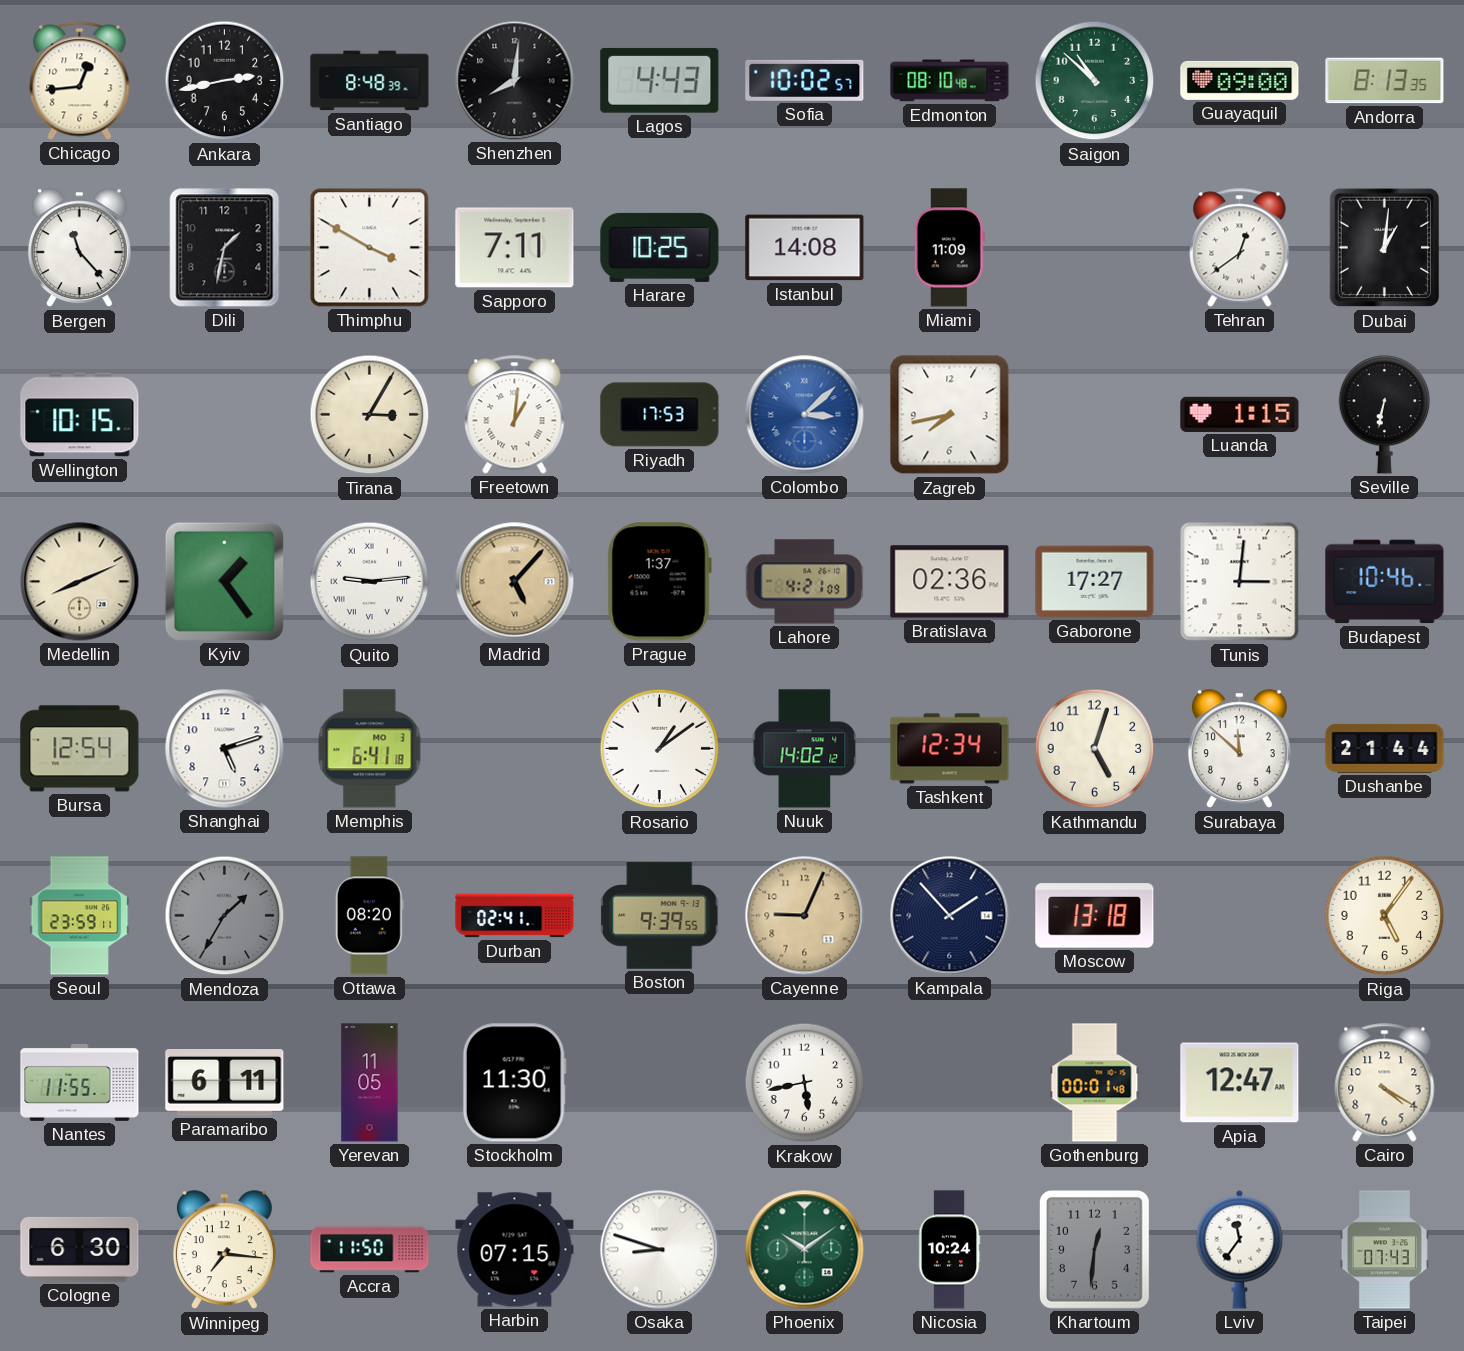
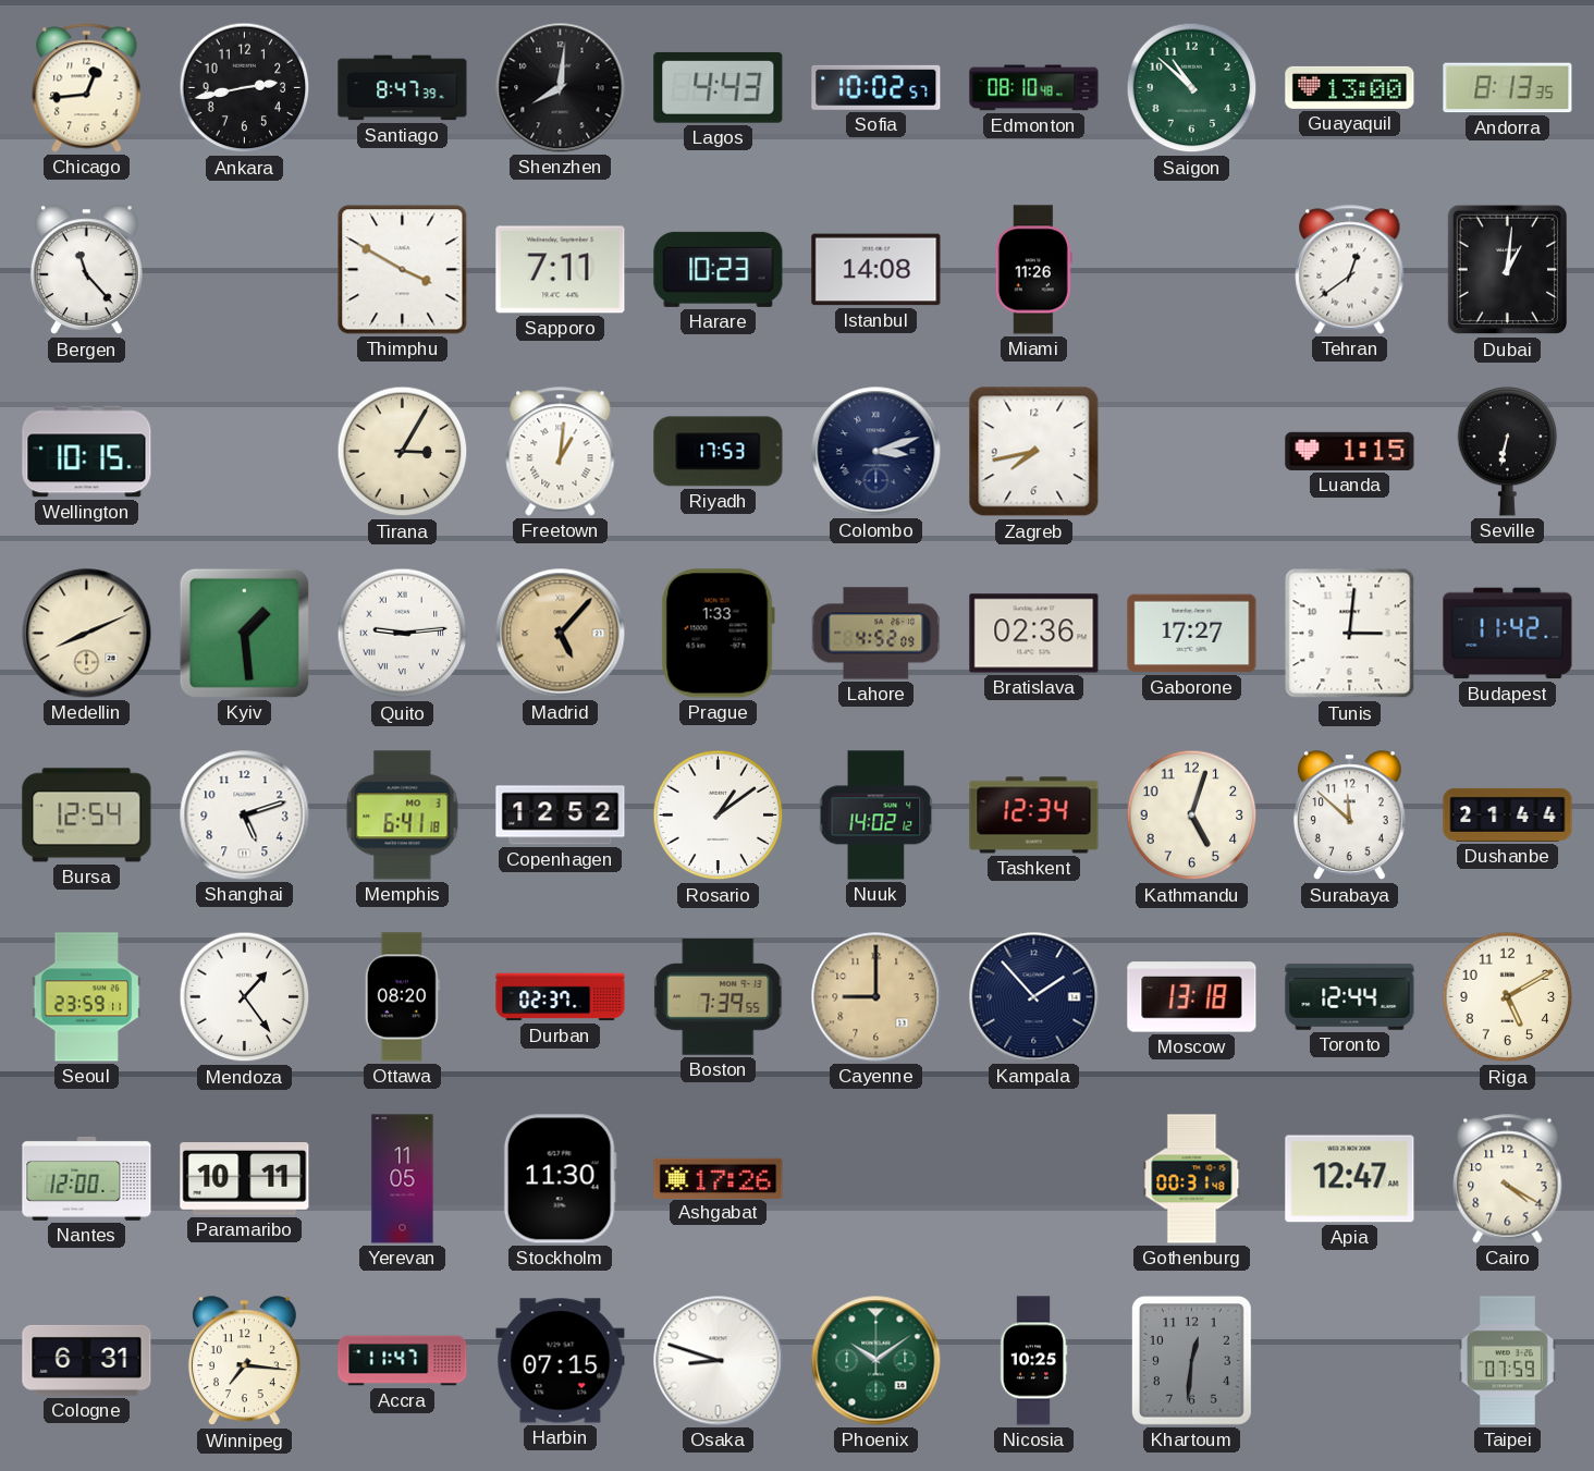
Santiago: 8:48 -> 8:47 (403, 88)
Guayaquil: 09:00 -> 13:00 (1350, 87)
Dili: 1:32 -> none (225, 248)
Harare: 10:25 -> 10:23 (719, 269)
Miami: 11:09 -> 11:26 (1033, 270)
Colombo: 3:08 -> 3:12 (876, 452)
Colombo dial: blue -> navy (876, 452)
Kyiv: 1:24 -> 1:29 (244, 633)
Prague: 1:37 -> 1:33 (718, 634)
Lahore: 4:21 -> 4:52 (876, 634)
Budapest: 10:46 -> 11:42 (1508, 634)
Copenhagen: none -> 12:52 (561, 816)
Mendoza: 1:35 -> 1:24 (245, 997)
Mendoza dial: grey -> white (245, 997)
Durban: 02:41 -> 02:37 (561, 997)
Boston: 9:39 -> 7:39 (719, 997)
Cayenne: 9:04 -> 9:00 (876, 997)
Toronto: none -> 12:44 (1350, 997)
Riga: 5:06 -> 5:10 (1508, 997)
Nantes: 11:55 -> 12:00 (87, 1179)
Paramaribo: 6:11 -> 10:11 (245, 1179)
Ashgabat: none -> 17:26 (719, 1178)
Krakow: 5:43 -> none (805, 1083)
Gothenburg: 00:01 -> 00:31 (1192, 1179)
Cologne: 6:30 -> 6:31 (87, 1360)
Accra: 11:50 -> 11:47 (403, 1361)
Nicosia: 10:24 -> 10:25 (1033, 1361)
Lviv: 11:36 -> none (1240, 1249)
Taipei: 07:43 -> 07:59 (1507, 1361)
